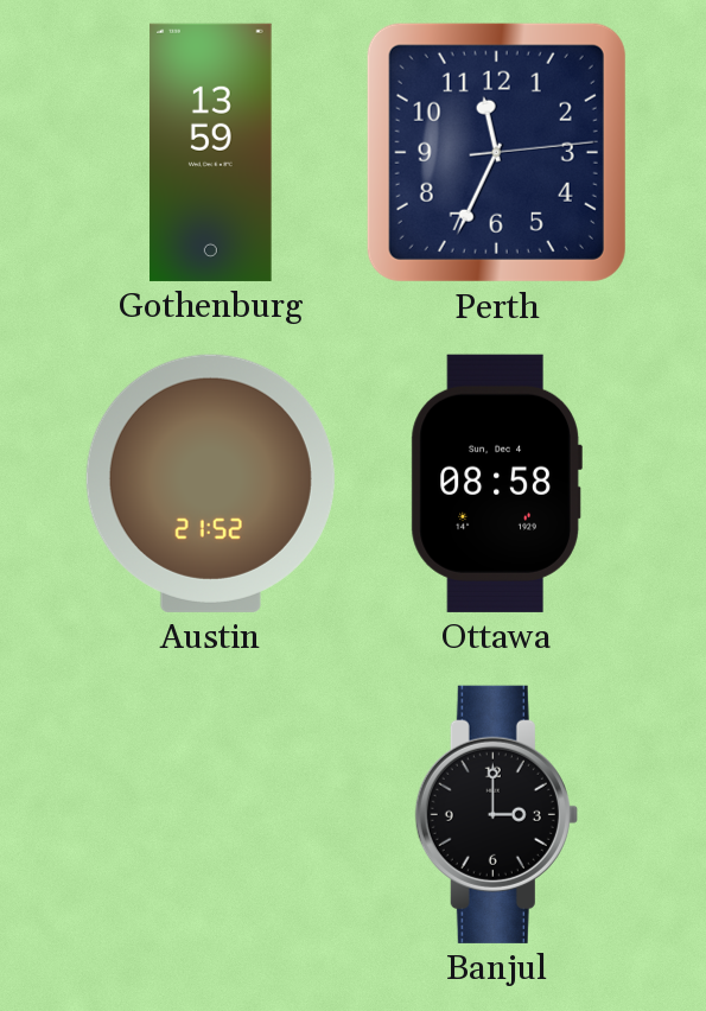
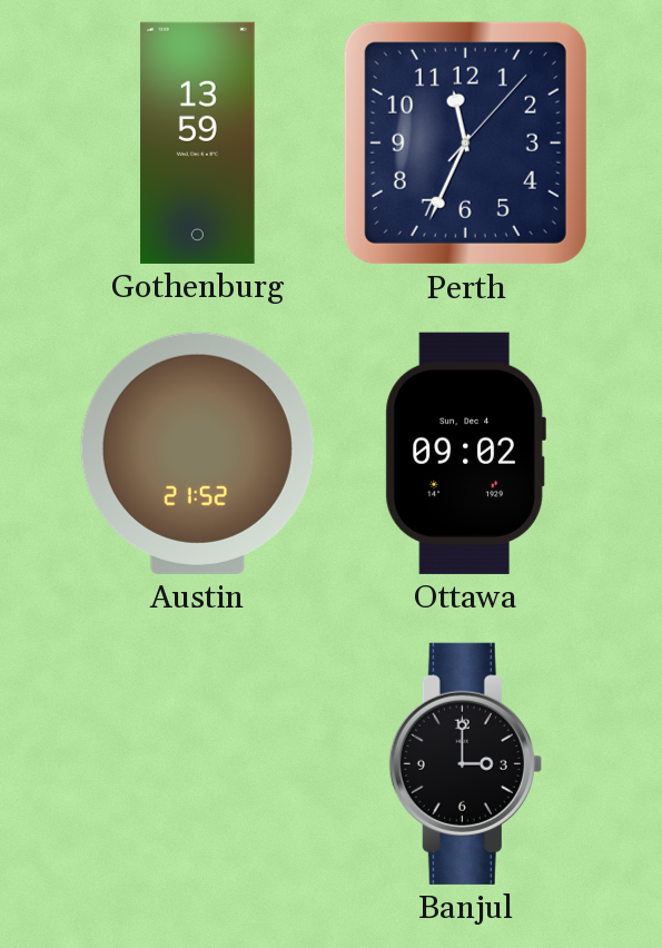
Perth: 11:34:14 -> 11:34:07 (465, 142)
Ottawa: 08:58 -> 09:02 (465, 453)
